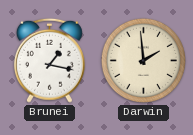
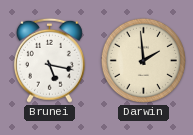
Brunei: 1:17 -> 5:17 (49, 60)
